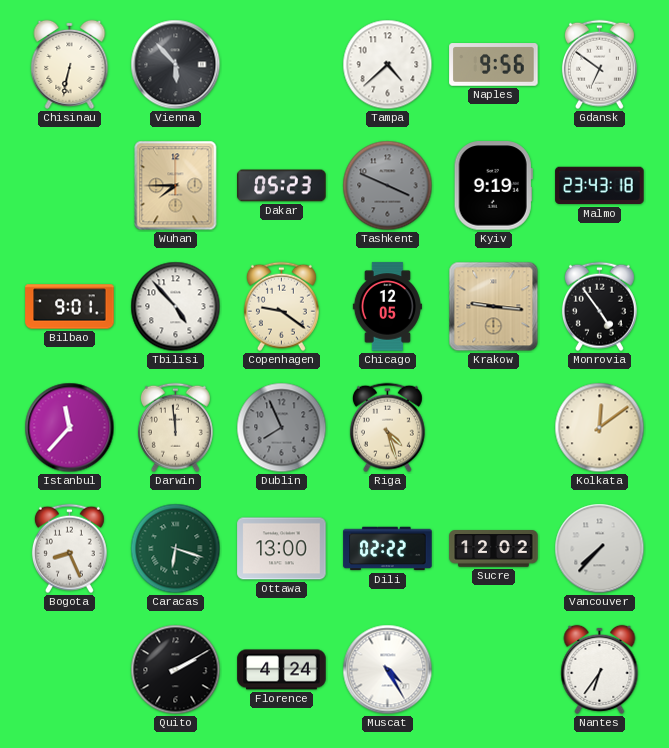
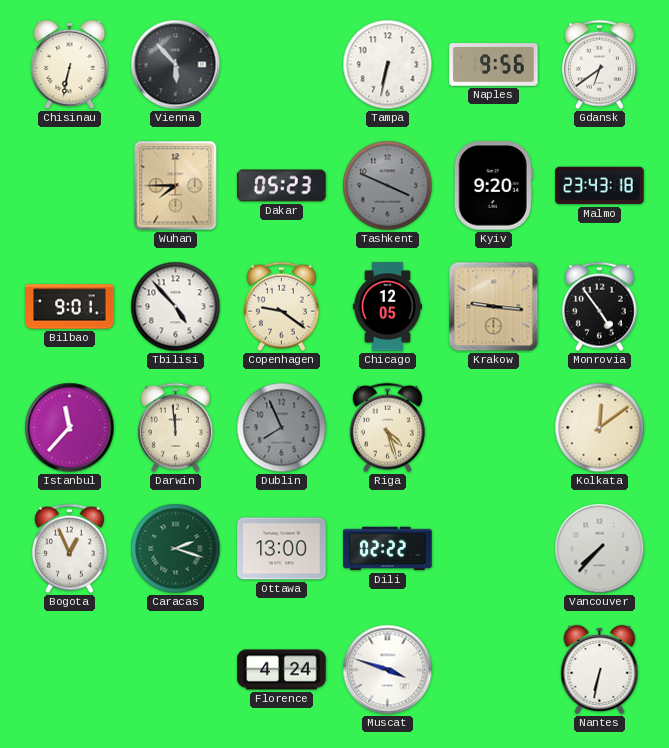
Tampa: 4:38 -> 6:32 (388, 65)
Gdansk: 6:51 -> 6:39 (599, 65)
Kyiv: 9:19 -> 9:20 (493, 186)
Bogota: 8:26 -> 12:56 (69, 549)
Caracas: 6:18 -> 2:18 (176, 549)
Sucre: 12:02 -> none (494, 549)
Quito: 2:10 -> none (176, 670)
Muscat: 4:25 -> 3:48 (388, 670)
Nantes: 6:36 -> 6:32 (600, 669)
